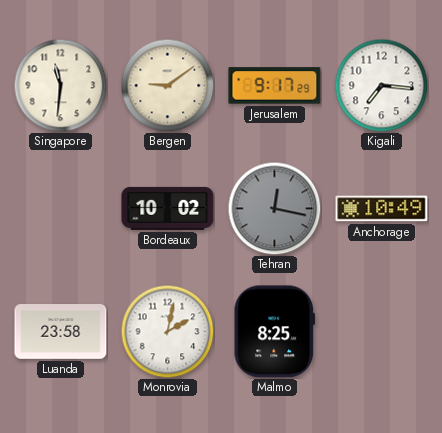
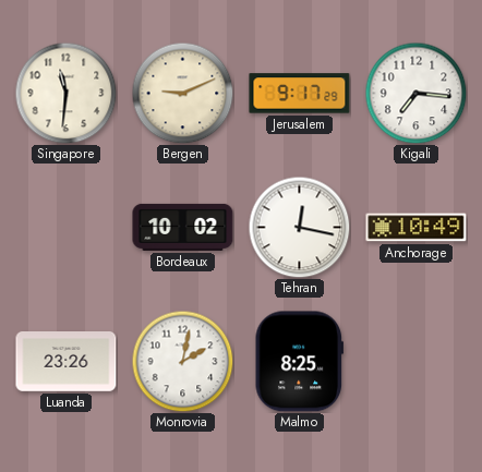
Bergen: 9:09 -> 9:11 (182, 93)
Tehran dial: grey -> white (299, 227)
Luanda: 23:58 -> 23:26 (67, 362)
